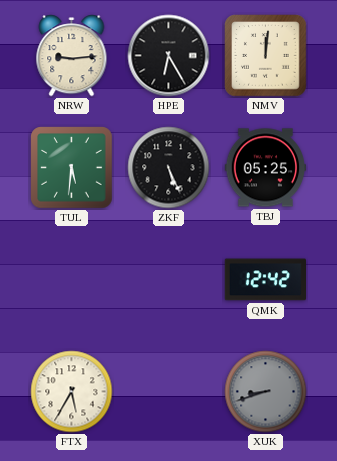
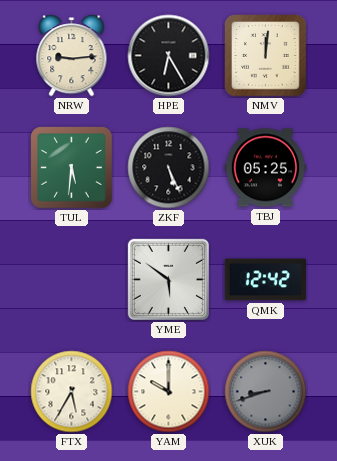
YME: none -> 5:51 (168, 279)
YAM: none -> 10:00 (169, 392)
